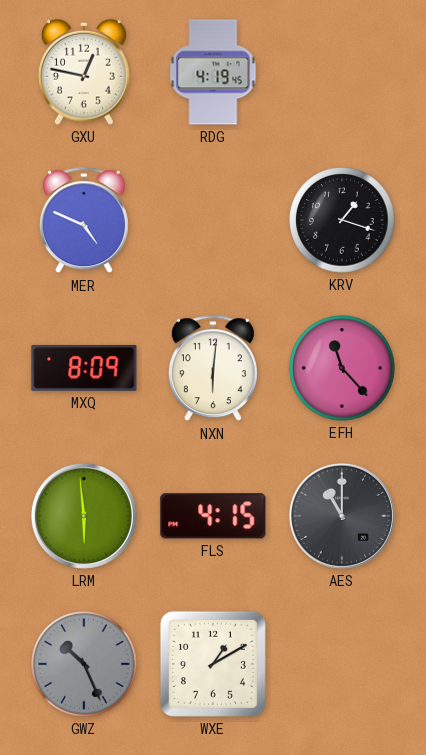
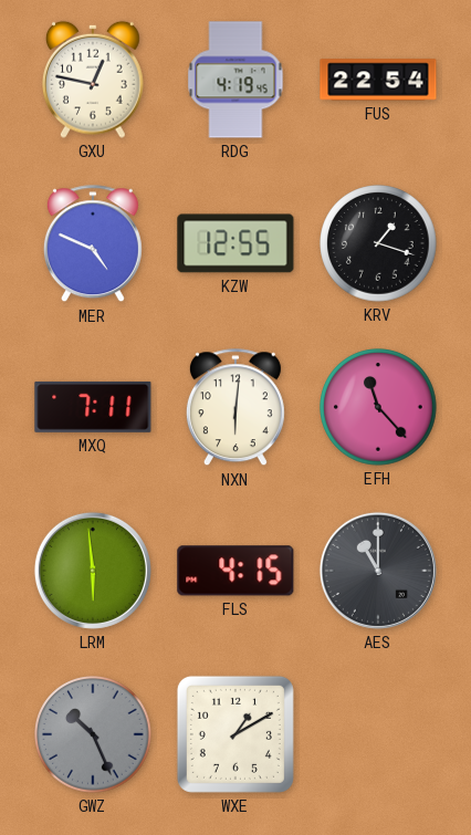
FUS: none -> 22:54 (378, 80)
KZW: none -> 12:55 (236, 243)
MXQ: 8:09 -> 7:11 (93, 407)
